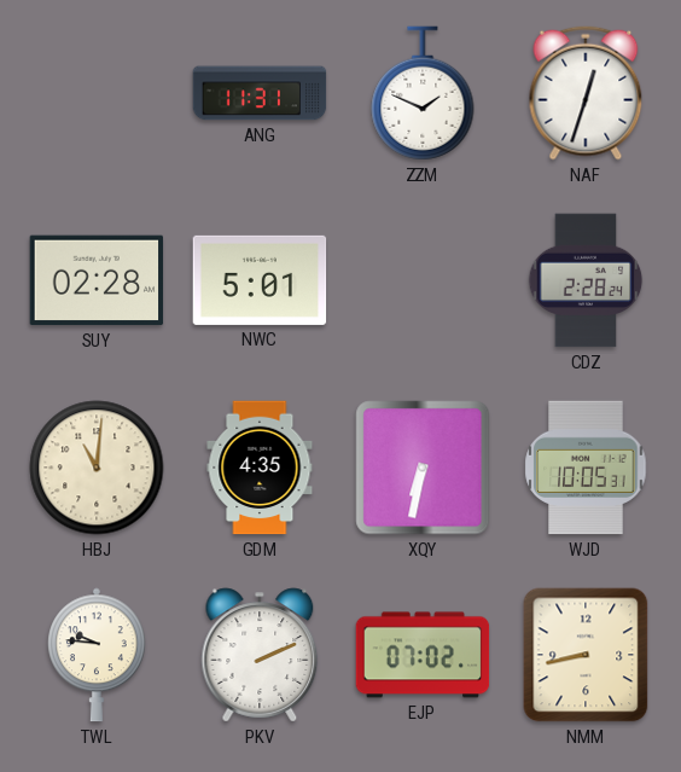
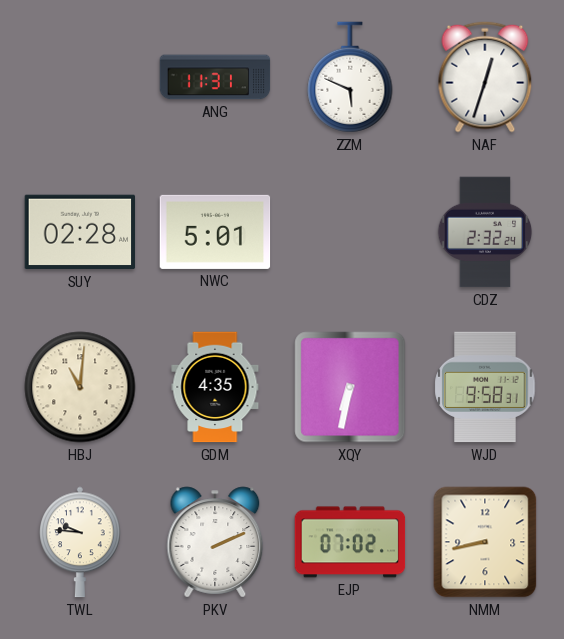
ZZM: 1:49 -> 5:49 (350, 77)
CDZ: 2:28 -> 2:32 (485, 232)
WJD: 10:05 -> 9:58 (485, 387)
